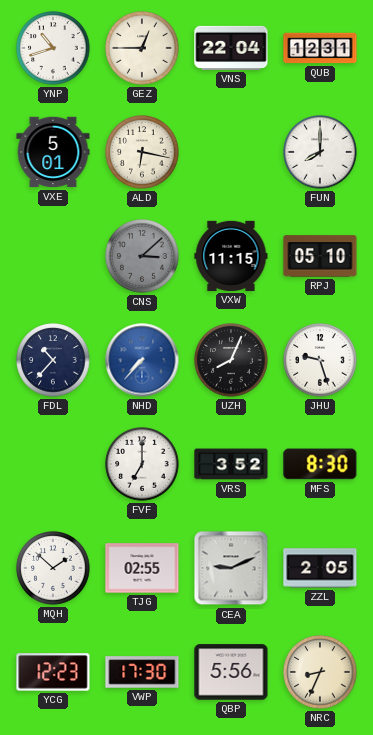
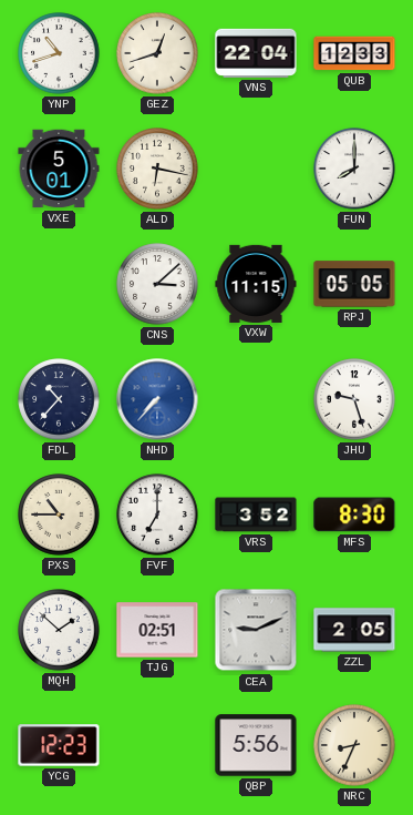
GEZ: 12:45 -> 12:42 (157, 53)
QUB: 12:31 -> 12:33 (354, 53)
CNS dial: grey -> white (157, 284)
RPJ: 05:10 -> 05:05 (354, 284)
UZH: 8:04 -> none (231, 360)
PXS: none -> 10:45 (59, 515)
TJG: 02:55 -> 02:51 (157, 630)
VWP: 17:30 -> none (142, 672)
